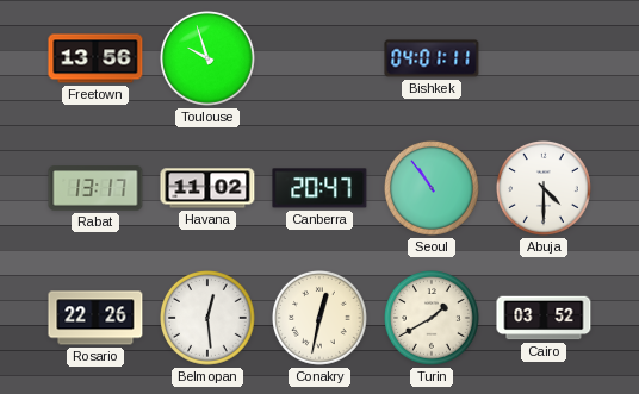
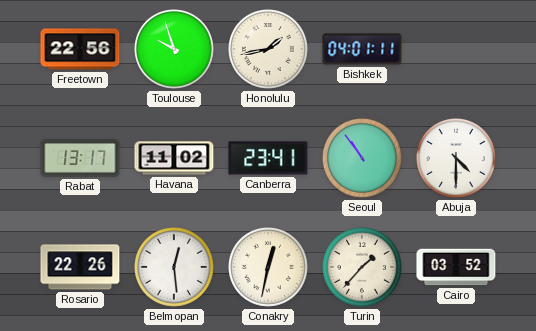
Freetown: 13:56 -> 22:56 (80, 49)
Honolulu: none -> 1:43 (269, 50)
Canberra: 20:47 -> 23:41 (268, 158)
Turin: 1:40 -> 1:37 (363, 268)
